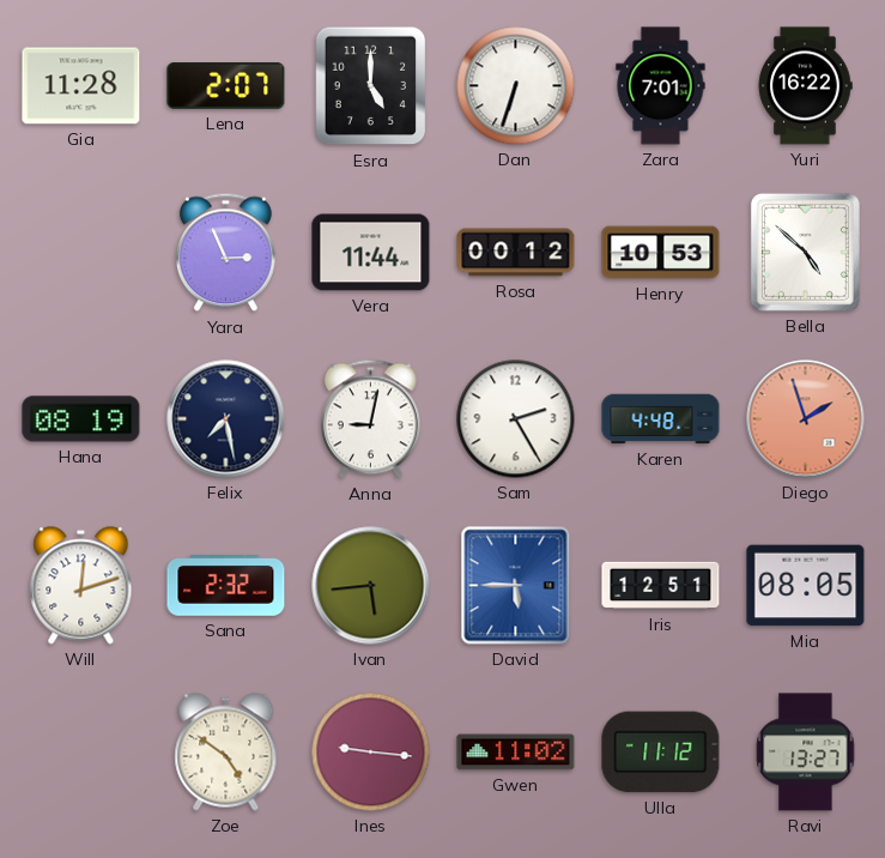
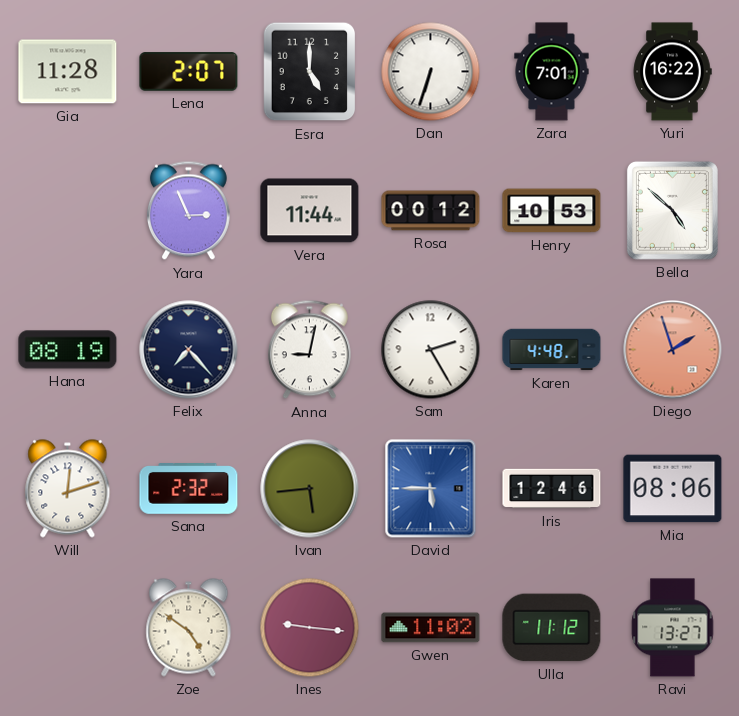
Felix: 7:28 -> 7:23 (189, 350)
Iris: 12:51 -> 12:46 (552, 489)
Mia: 08:05 -> 08:06 (673, 489)
